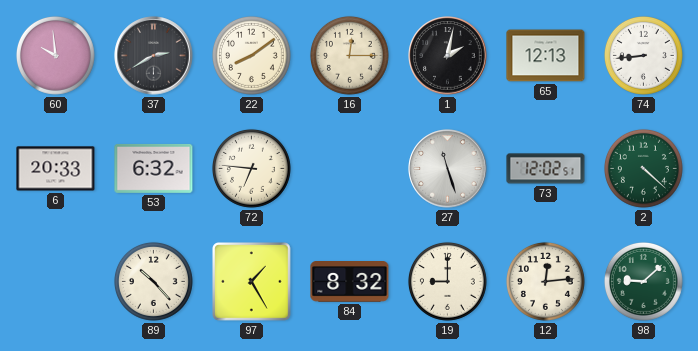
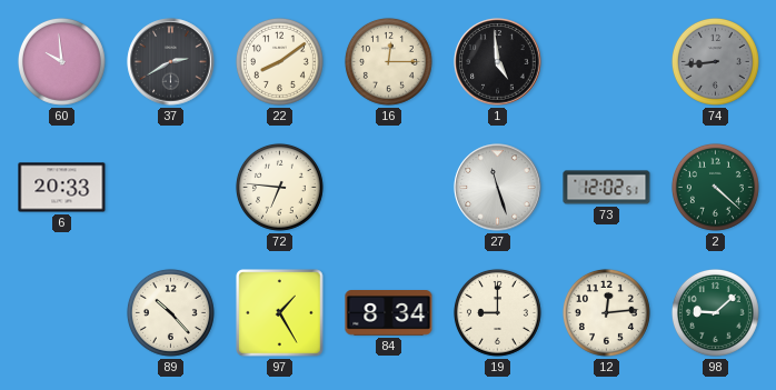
1: 2:02 -> 4:59 (498, 62)
65: 12:13 -> none (546, 56)
74 dial: white -> grey (715, 61)
53: 6:32 -> none (154, 169)
84: 8:32 -> 8:34 (389, 313)
